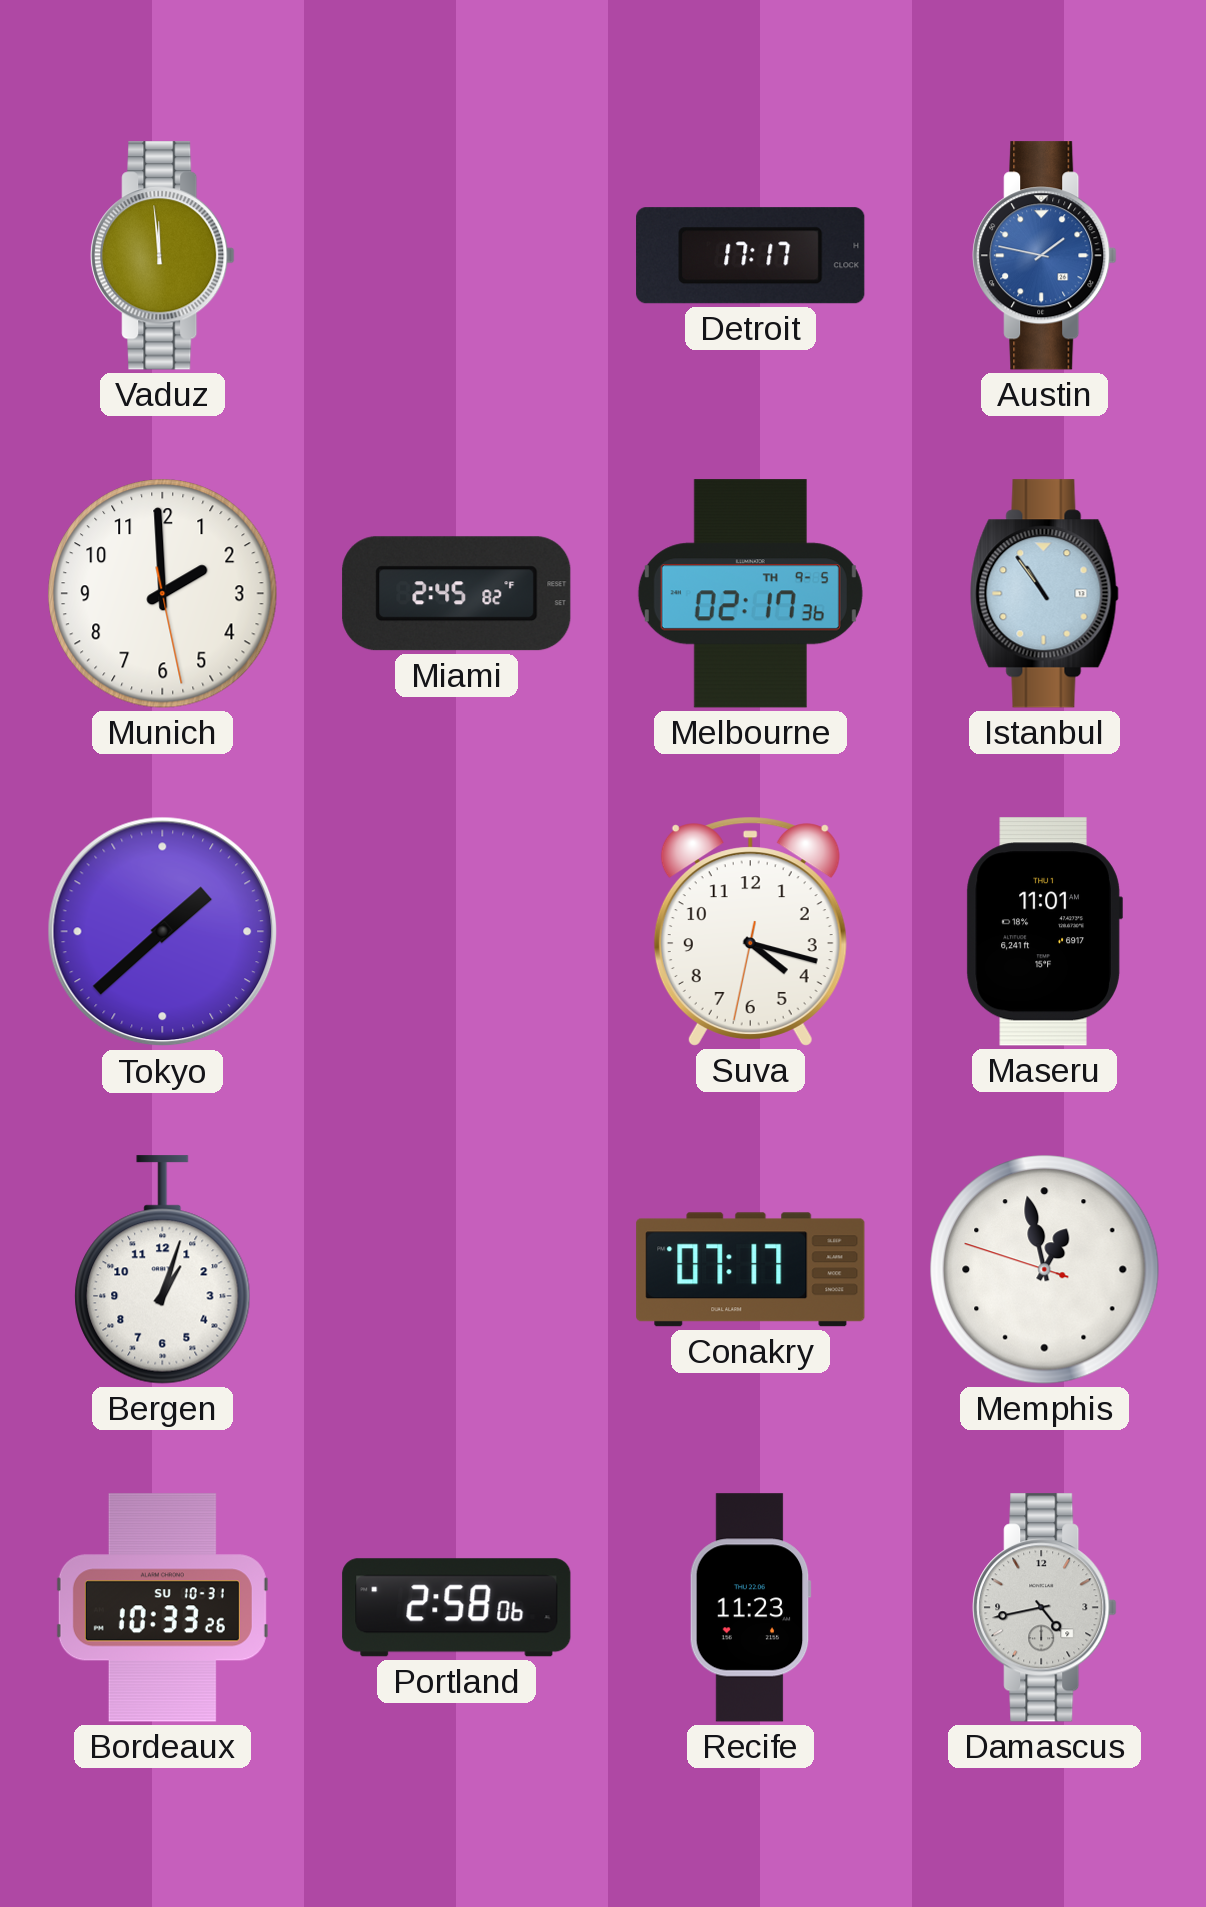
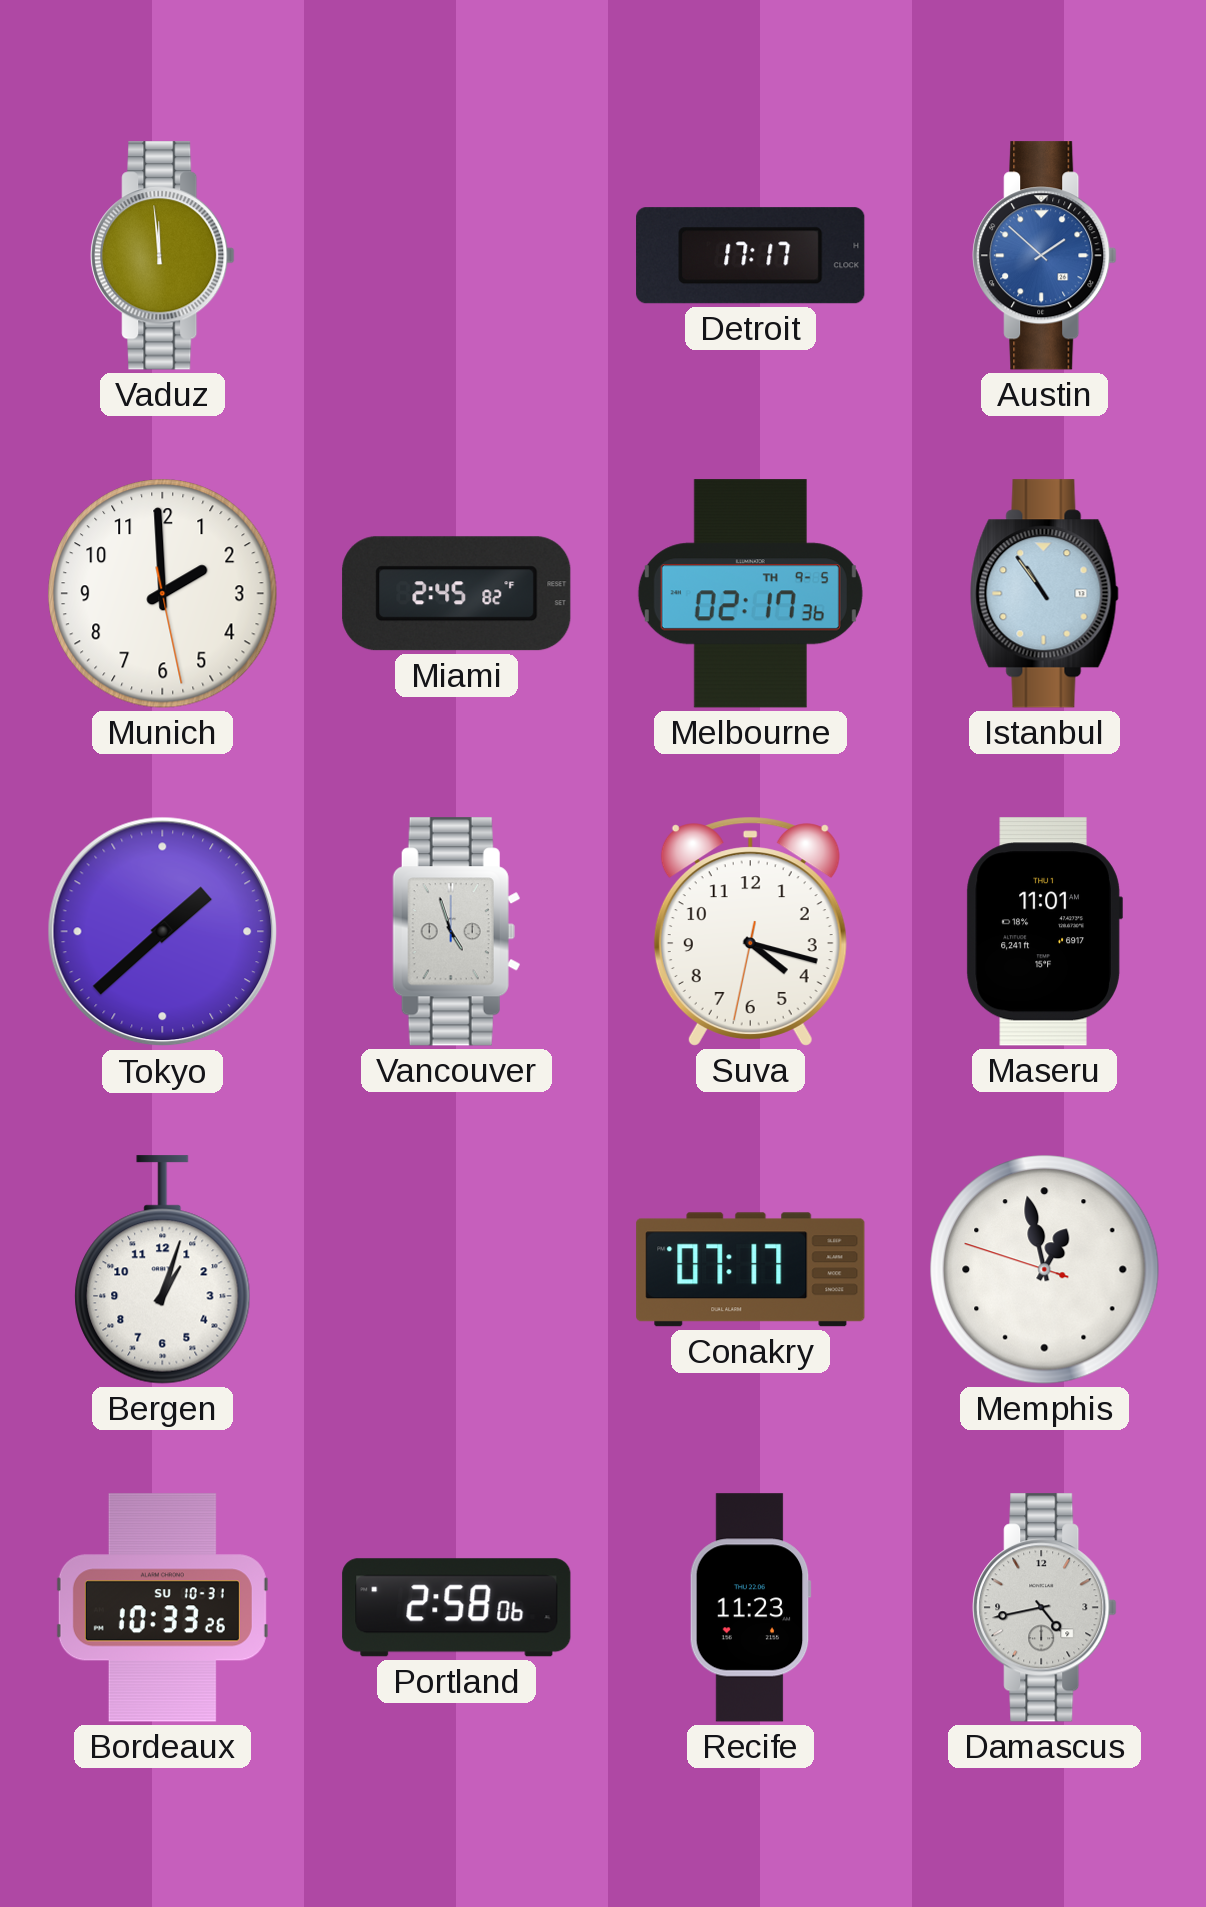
Austin: 1:47 -> 1:52 (1045, 256)
Vancouver: none -> 4:57 (457, 932)
